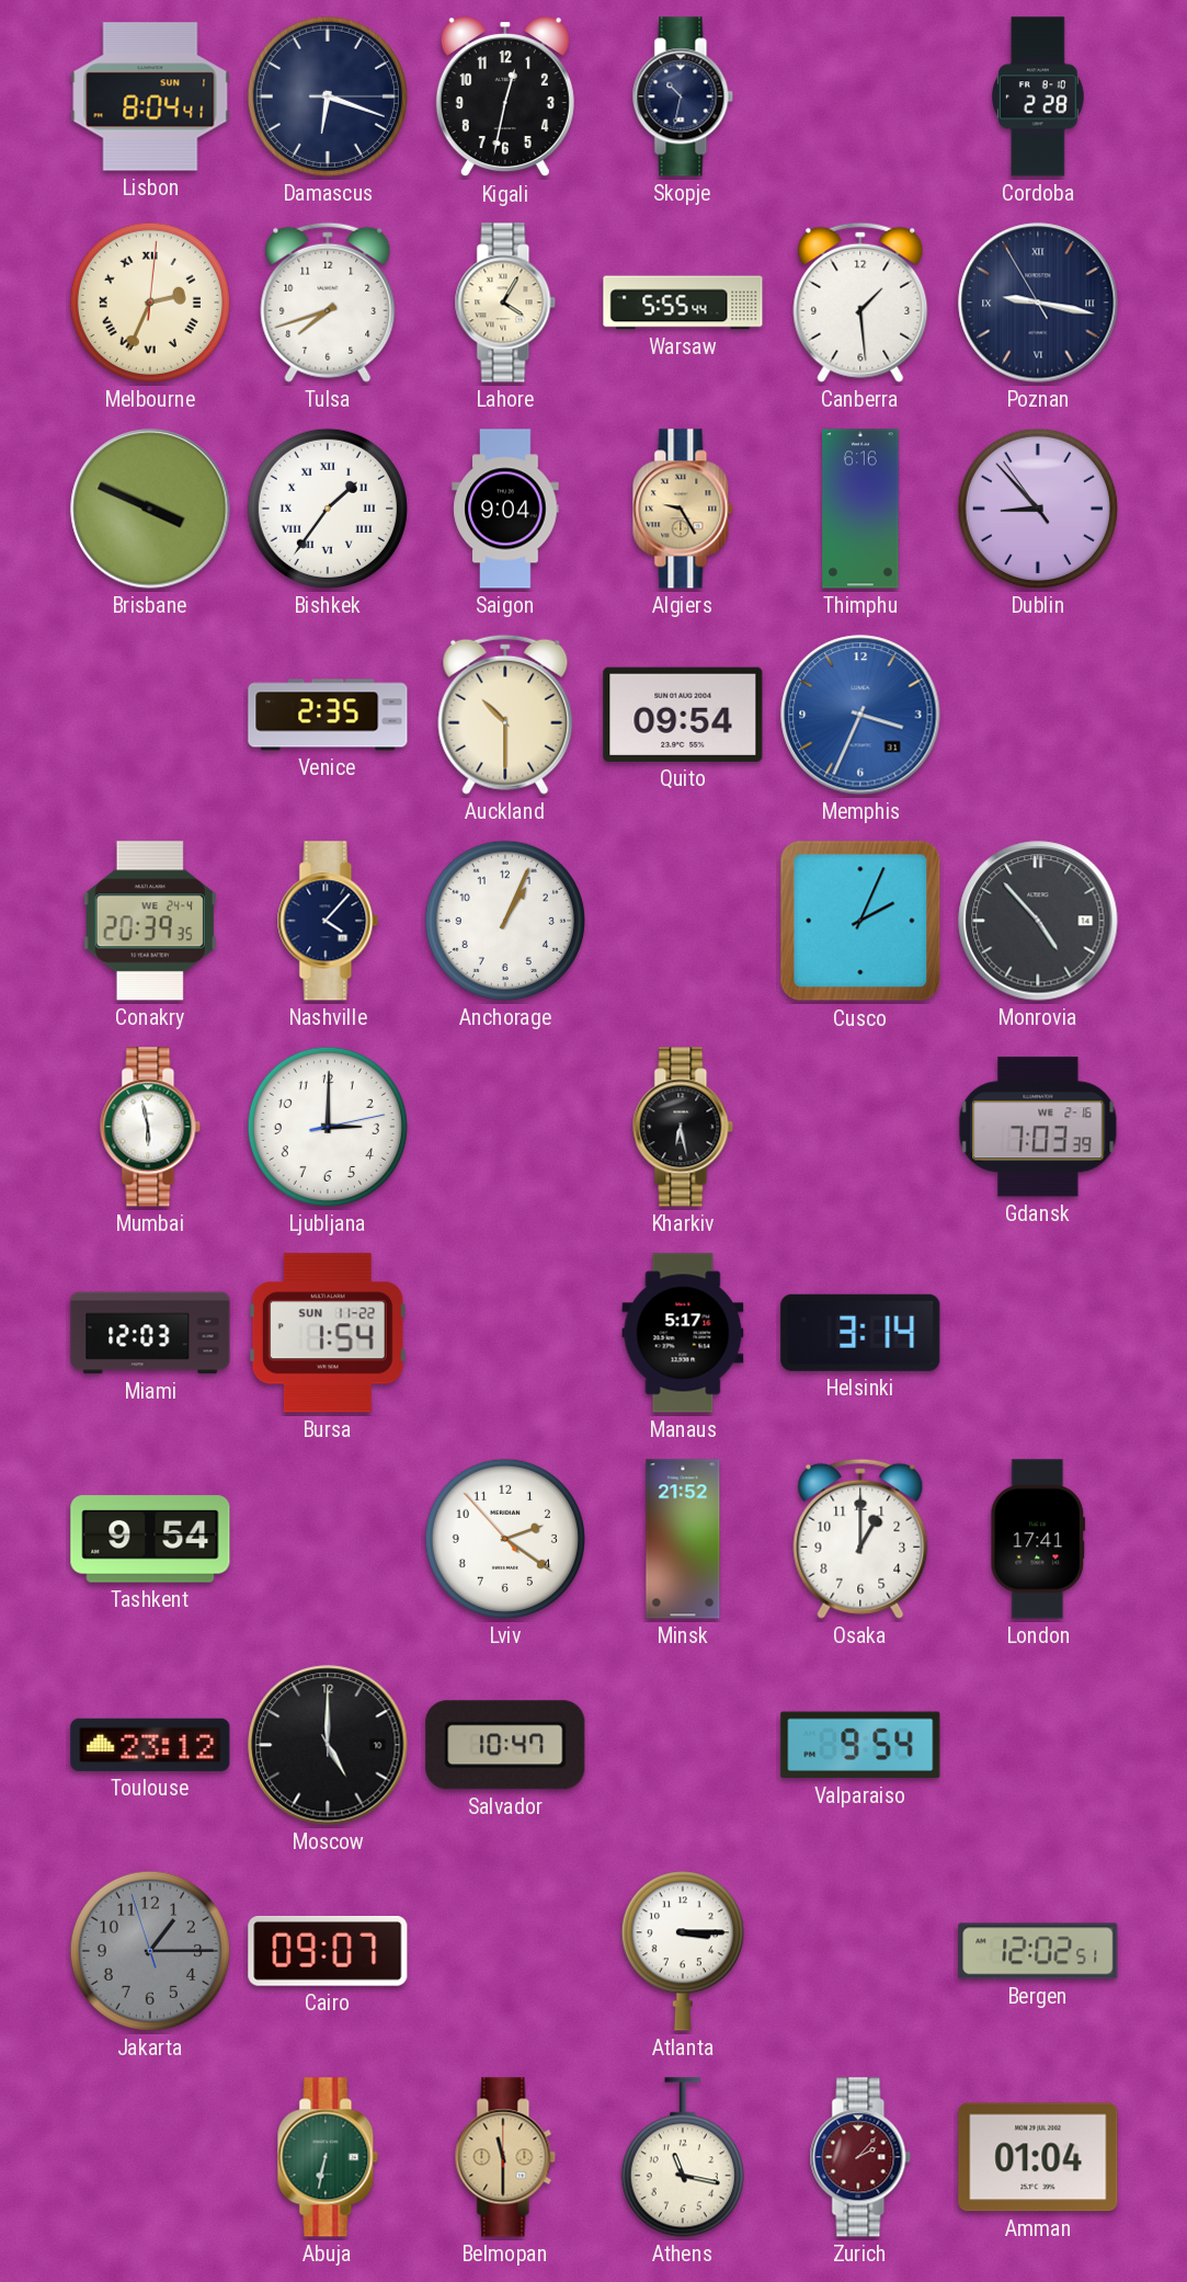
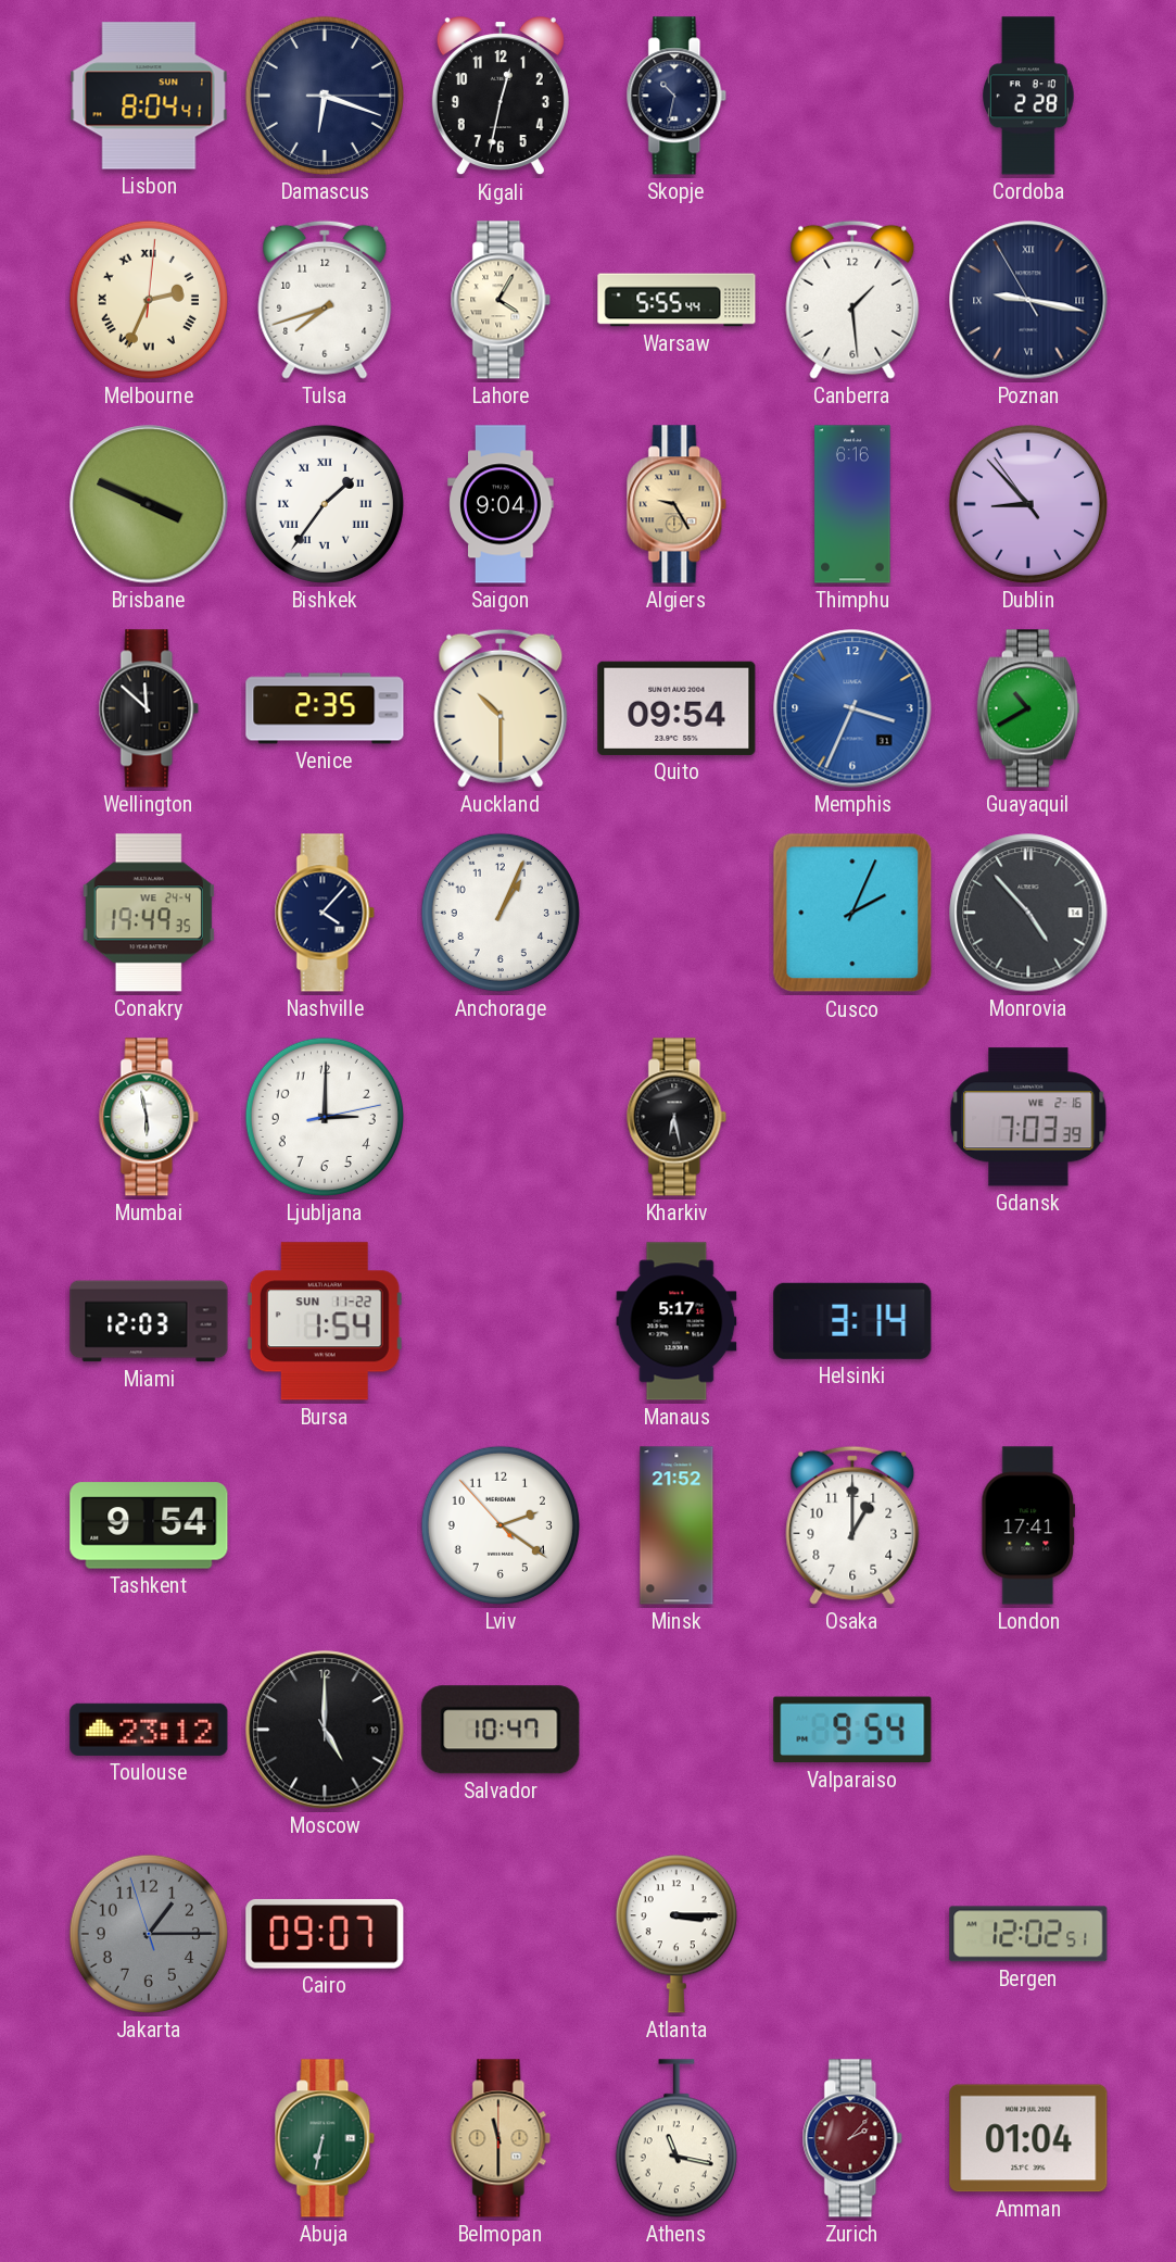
Wellington: none -> 11:52 (149, 708)
Guayaquil: none -> 10:40 (1028, 708)
Conakry: 20:39 -> 19:49 (149, 913)
